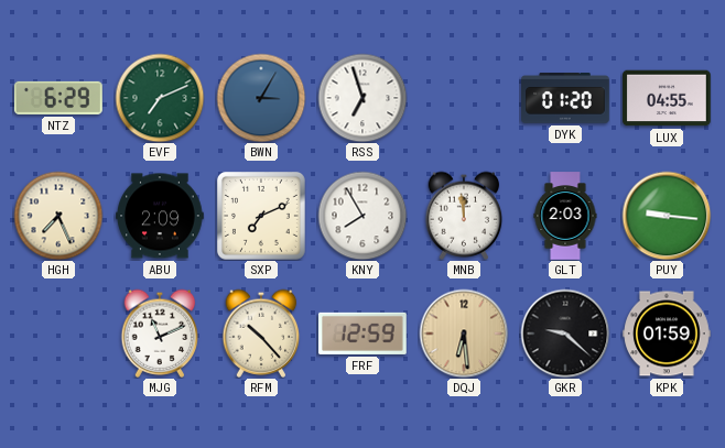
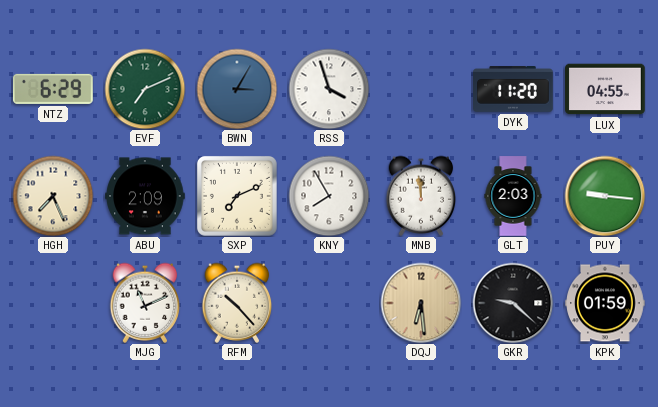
RSS: 6:57 -> 3:57 (329, 89)
DYK: 01:20 -> 11:20 (513, 89)
FRF: 12:59 -> none (364, 334)
